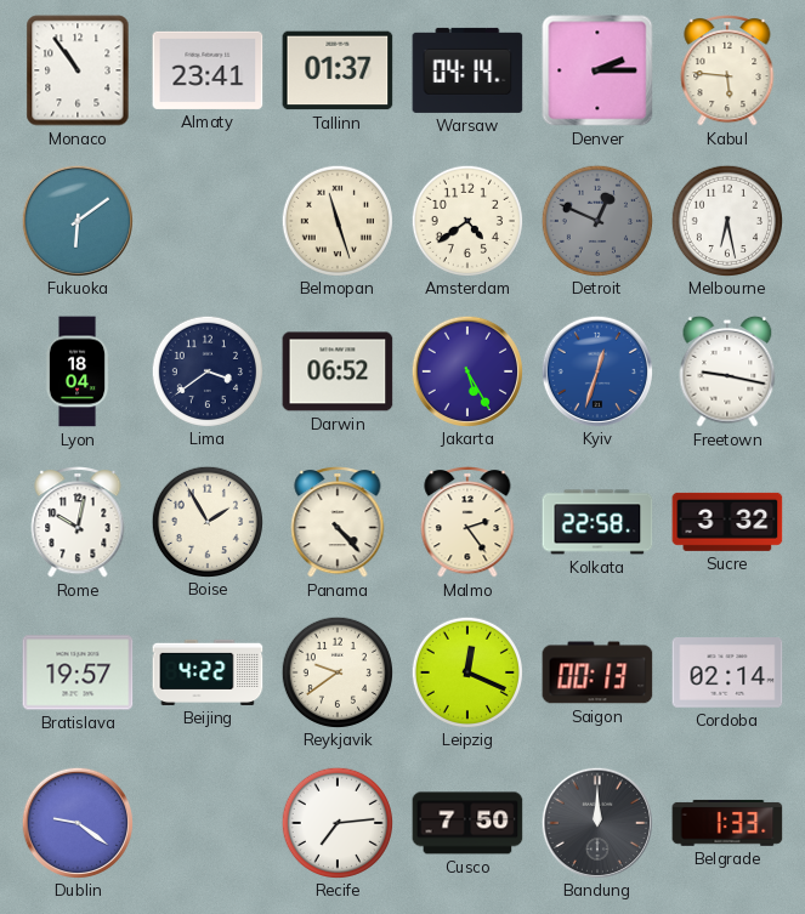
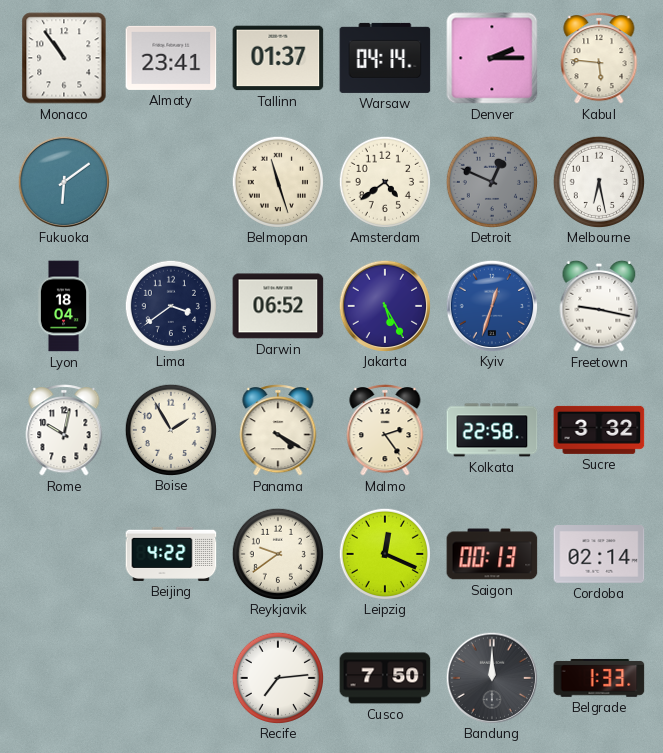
Panama: 4:23 -> 4:20 (278, 430)
Bratislava: 19:57 -> none (78, 672)
Dublin: 9:21 -> none (76, 822)
